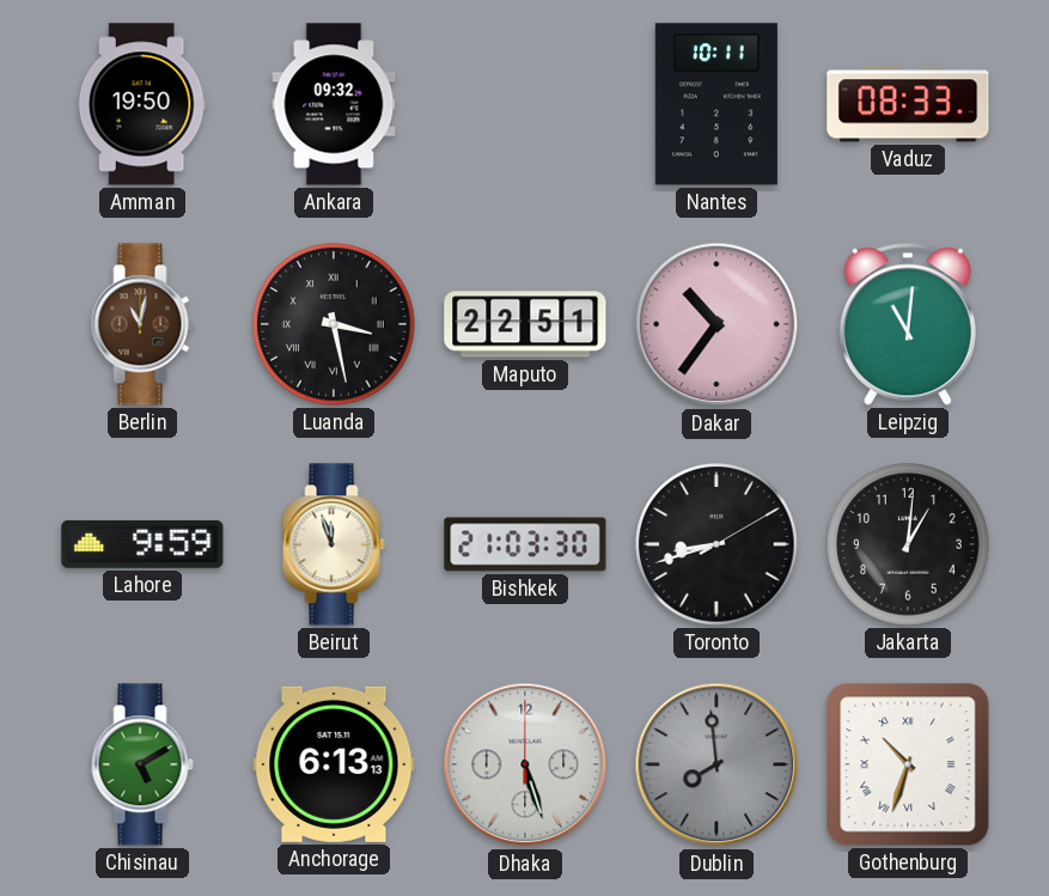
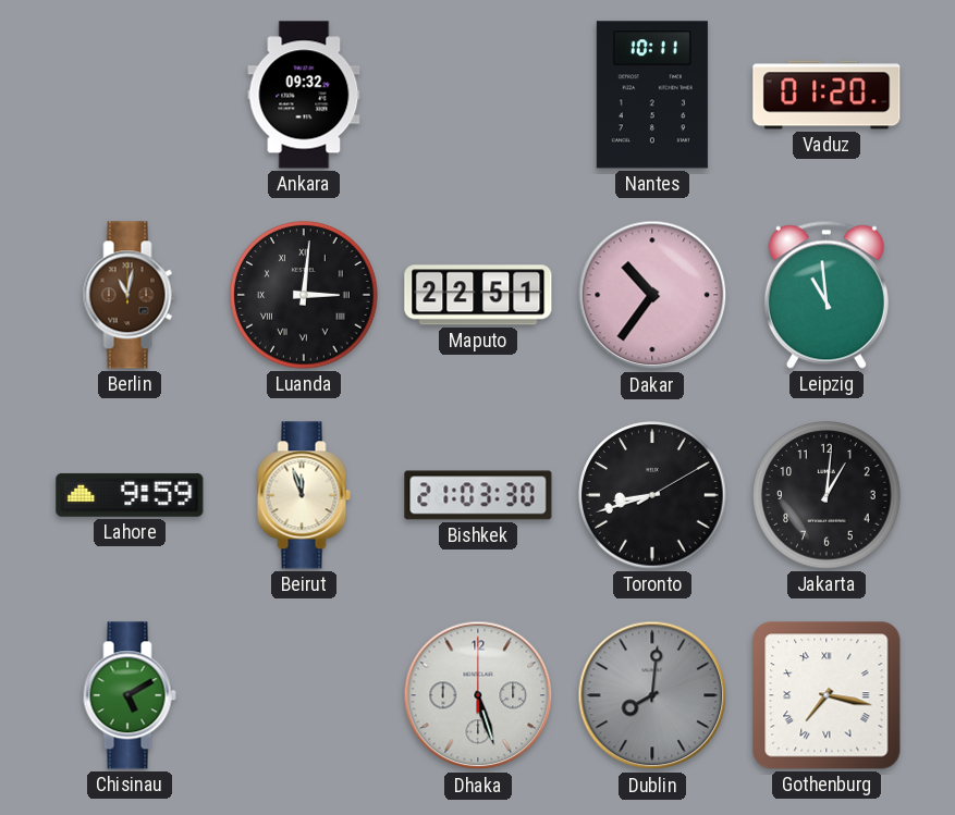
Amman: 19:50 -> none (142, 104)
Vaduz: 08:33 -> 01:20 (827, 95)
Luanda: 3:28 -> 3:01 (304, 295)
Leipzig: 11:01 -> 10:59 (827, 295)
Anchorage: 6:13 -> none (334, 764)
Dublin: 7:59 -> 8:01 (652, 695)
Gothenburg: 10:33 -> 7:17 (827, 695)
